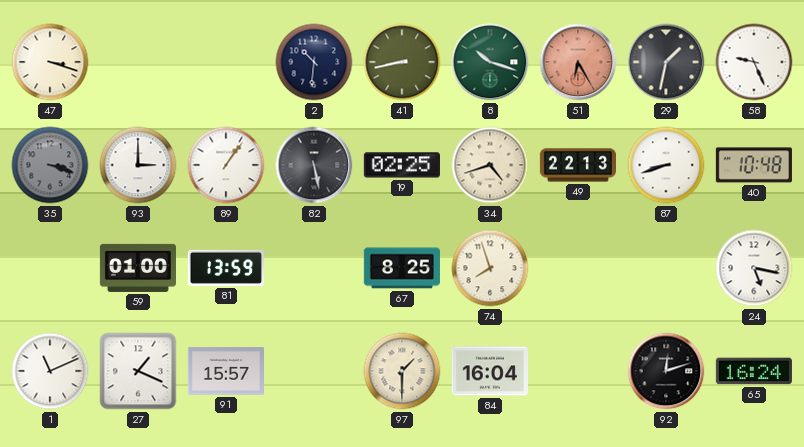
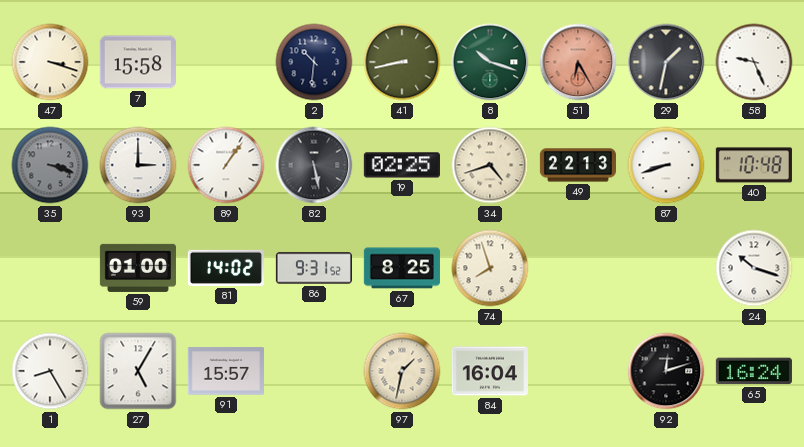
7: none -> 15:58 (138, 62)
81: 13:59 -> 14:02 (226, 268)
86: none -> 9:31 (314, 268)
24: 5:17 -> 10:18 (754, 268)
1: 11:11 -> 8:25 (50, 371)
27: 1:19 -> 5:05 (138, 371)
97: 1:30 -> 1:32 (402, 371)
